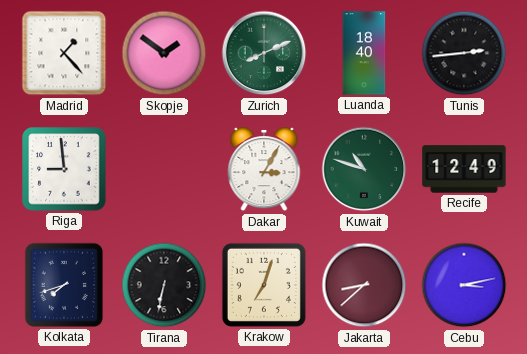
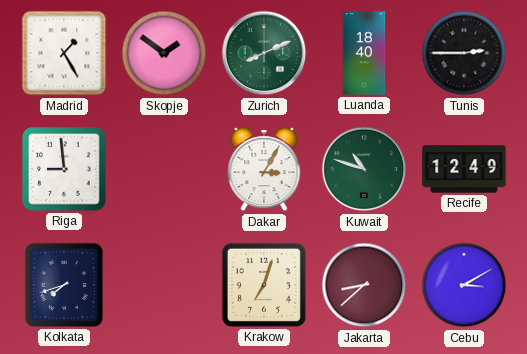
Madrid: 1:23 -> 1:25 (64, 53)
Tunis: 2:44 -> 2:45 (464, 53)
Tirana: 6:32 -> none (164, 285)
Cebu: 3:13 -> 3:10 (464, 285)
